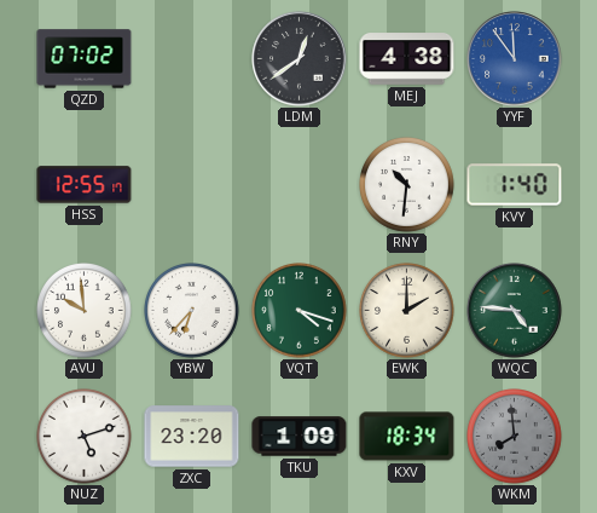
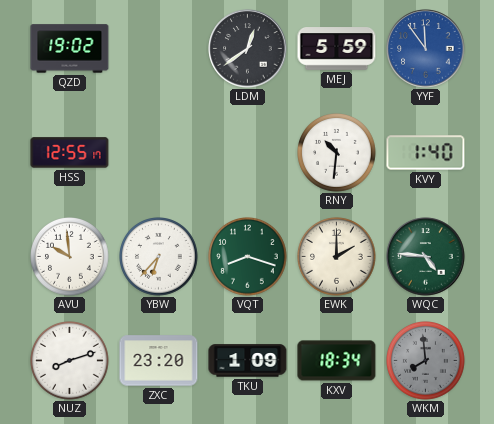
QZD: 07:02 -> 19:02 (70, 49)
MEJ: 4:38 -> 5:59 (337, 49)
VQT: 4:18 -> 8:18 (248, 257)
NUZ: 5:12 -> 8:12 (70, 361)
